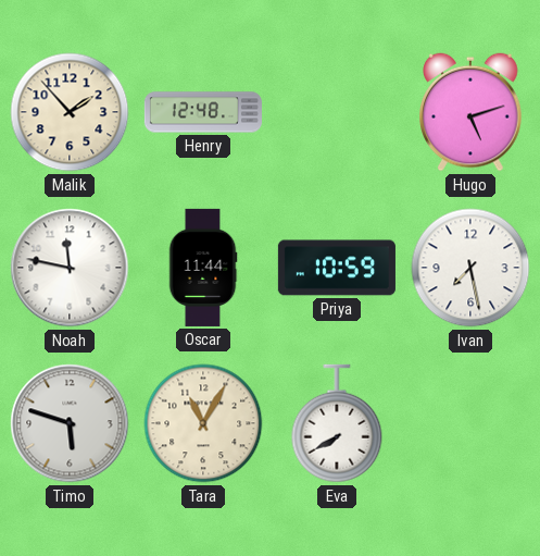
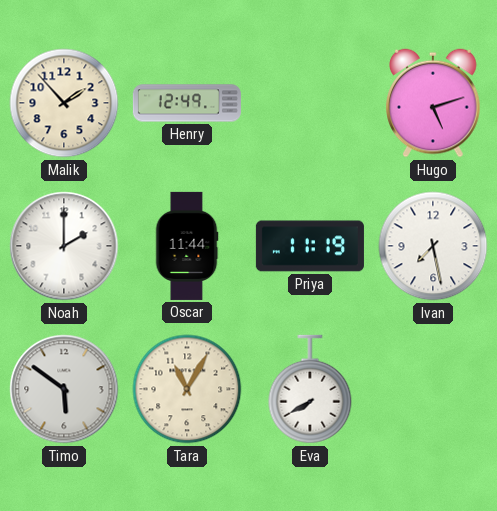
Henry: 12:48 -> 12:49 (187, 103)
Noah: 11:47 -> 2:00 (64, 246)
Priya: 10:59 -> 11:19 (310, 246)
Timo: 5:48 -> 5:51 (64, 389)
